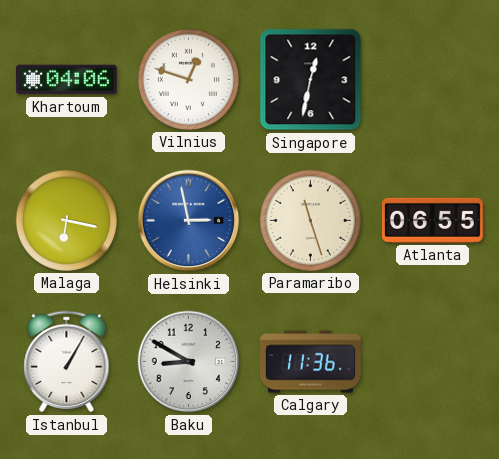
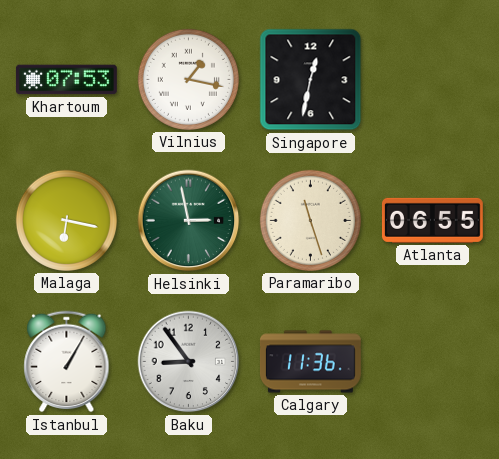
Khartoum: 04:06 -> 07:53 (66, 80)
Vilnius: 12:48 -> 1:17 (188, 79)
Helsinki dial: blue -> green (189, 221)
Baku: 8:50 -> 8:54 (189, 362)
